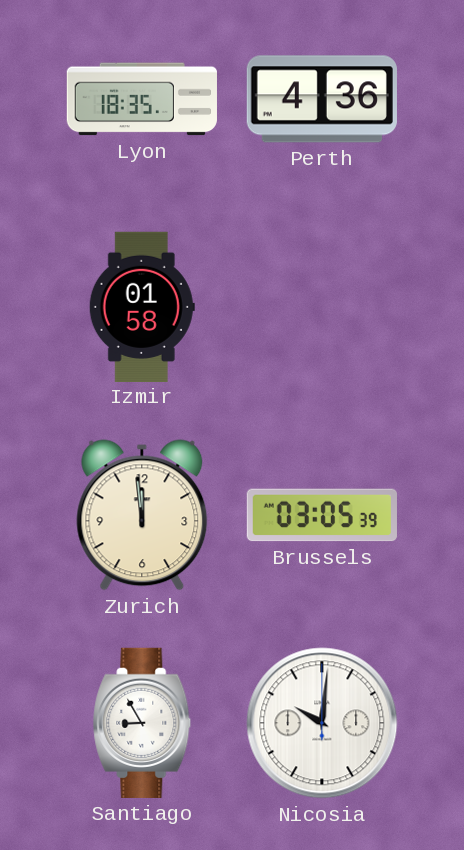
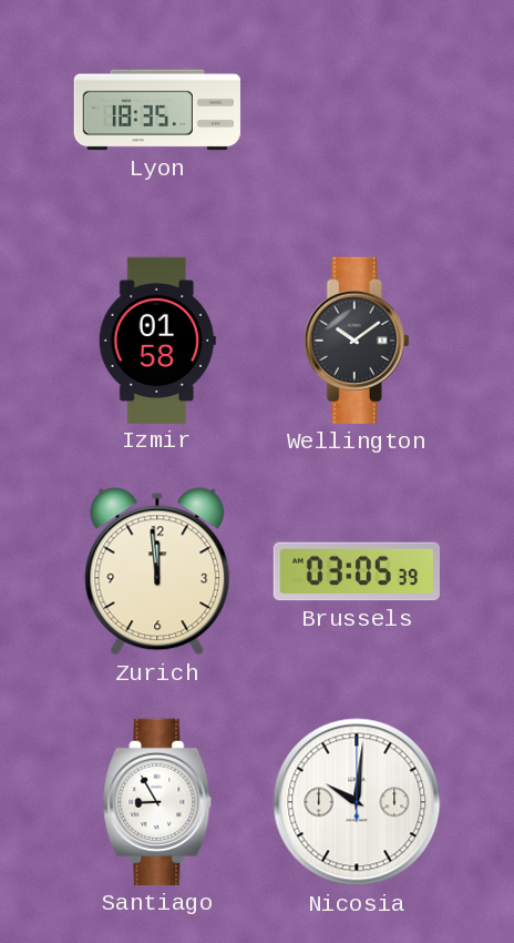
Perth: 4:36 -> none (322, 99)
Wellington: none -> 10:09 (357, 341)
